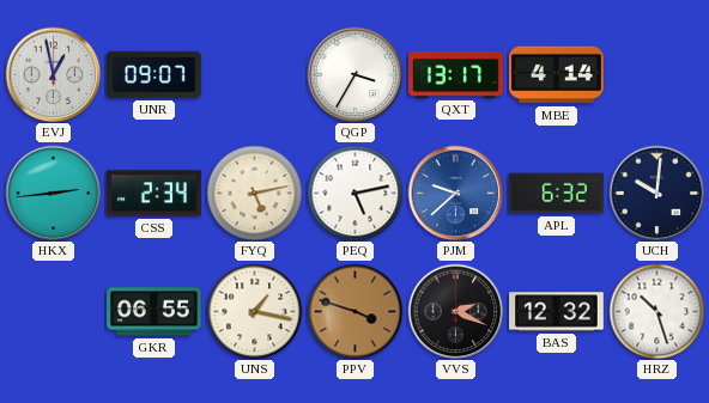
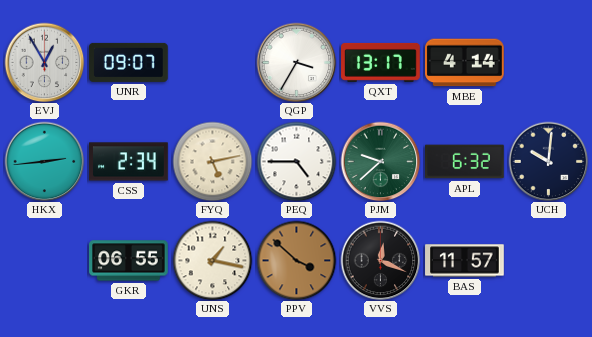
EVJ: 12:58 -> 12:55 (44, 62)
PEQ: 5:13 -> 4:45 (296, 161)
PJM dial: blue -> green (380, 161)
PPV: 3:48 -> 3:52 (296, 260)
VVS: 2:19 -> 12:19 (380, 260)
BAS: 12:32 -> 11:57 (465, 261)
HRZ: 10:27 -> none (656, 311)
